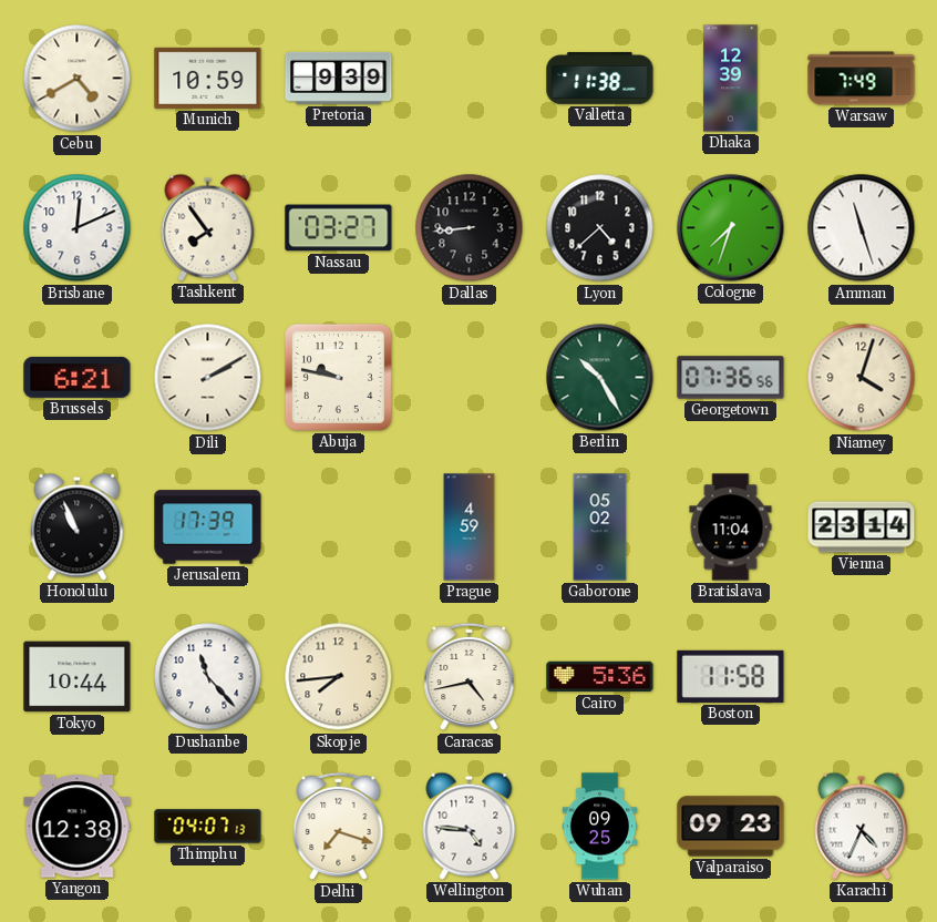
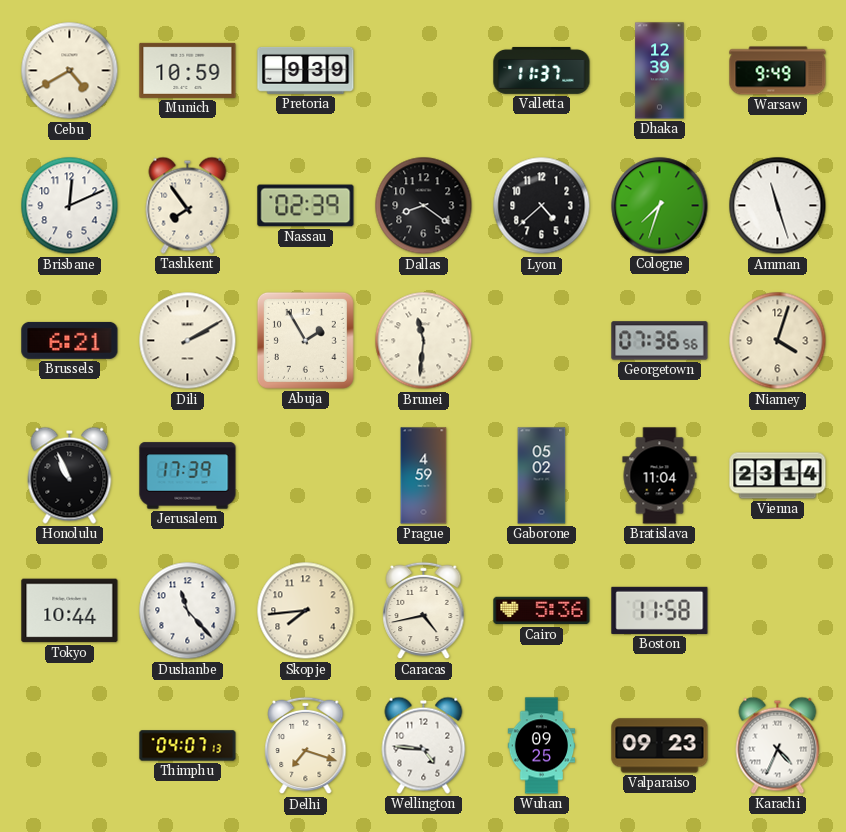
Valletta: 11:38 -> 11:37 (542, 70)
Warsaw: 7:49 -> 9:49 (778, 71)
Nassau: 03:27 -> 02:39 (306, 206)
Dallas: 8:44 -> 8:21 (424, 206)
Abuja: 9:47 -> 1:55 (305, 340)
Brunei: none -> 11:31 (424, 341)
Berlin: 10:25 -> none (600, 378)
Yangon: 12:38 -> none (78, 827)
